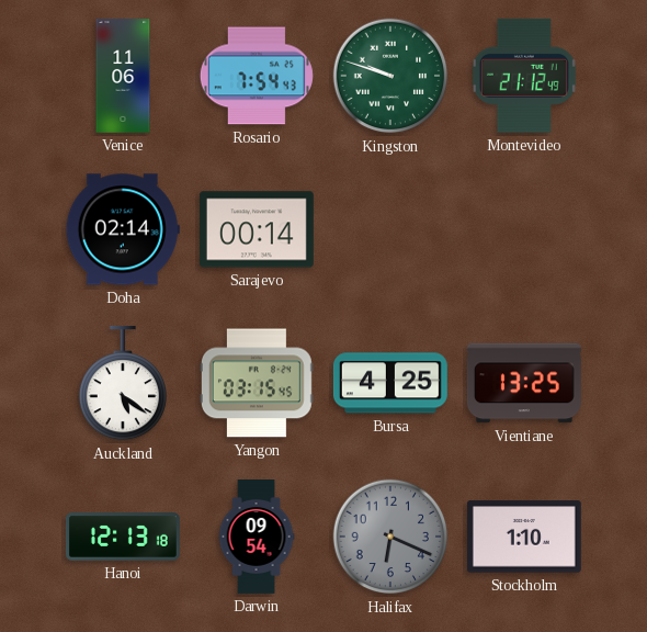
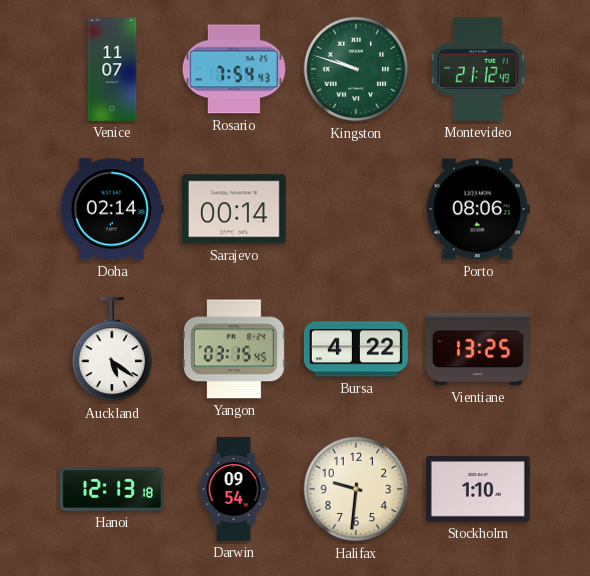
Venice: 11:06 -> 11:07 (112, 70)
Porto: none -> 08:06 (478, 209)
Bursa: 4:25 -> 4:22 (356, 349)
Halifax: 6:19 -> 9:31 (356, 489)
Halifax dial: grey -> cream (356, 489)
